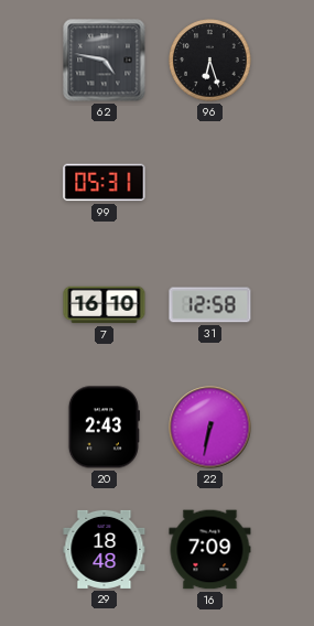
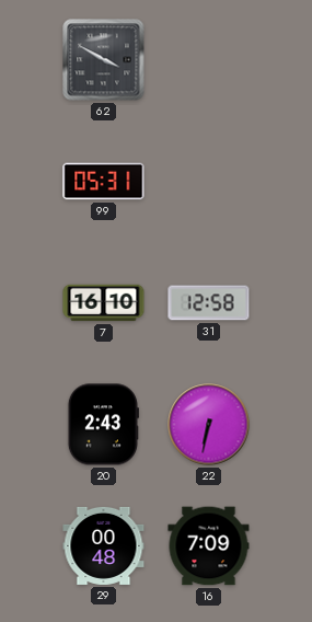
62: 4:47 -> 3:50 (104, 60)
96: 6:27 -> none (210, 61)
29: 18:48 -> 00:48 (104, 545)
